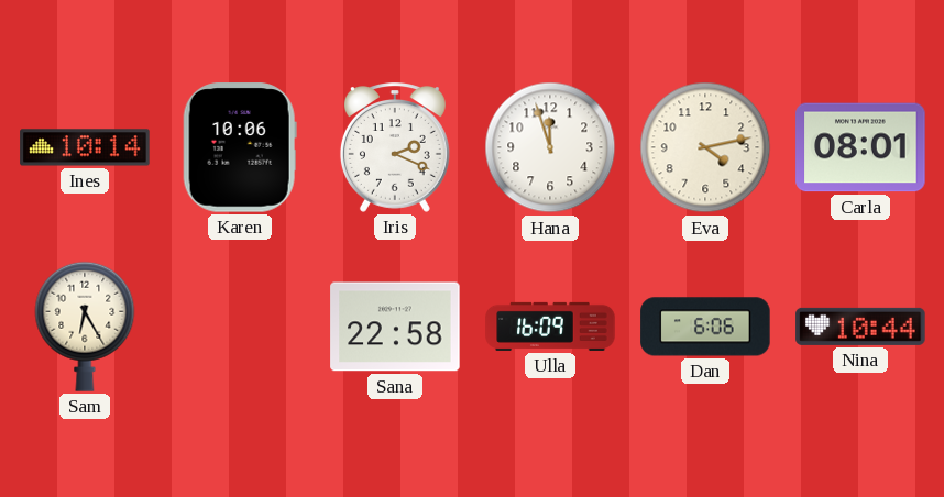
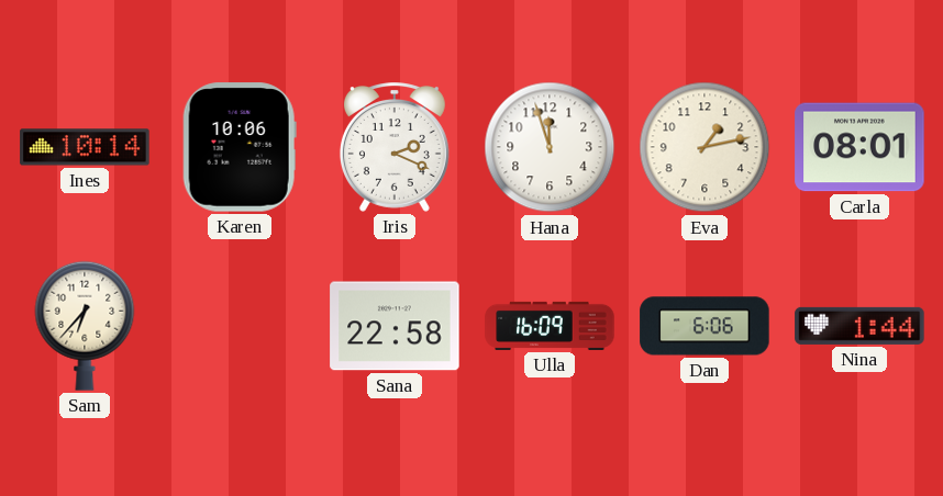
Eva: 4:13 -> 1:13 (705, 147)
Sam: 6:25 -> 6:37 (85, 326)
Nina: 10:44 -> 1:44 (859, 326)
